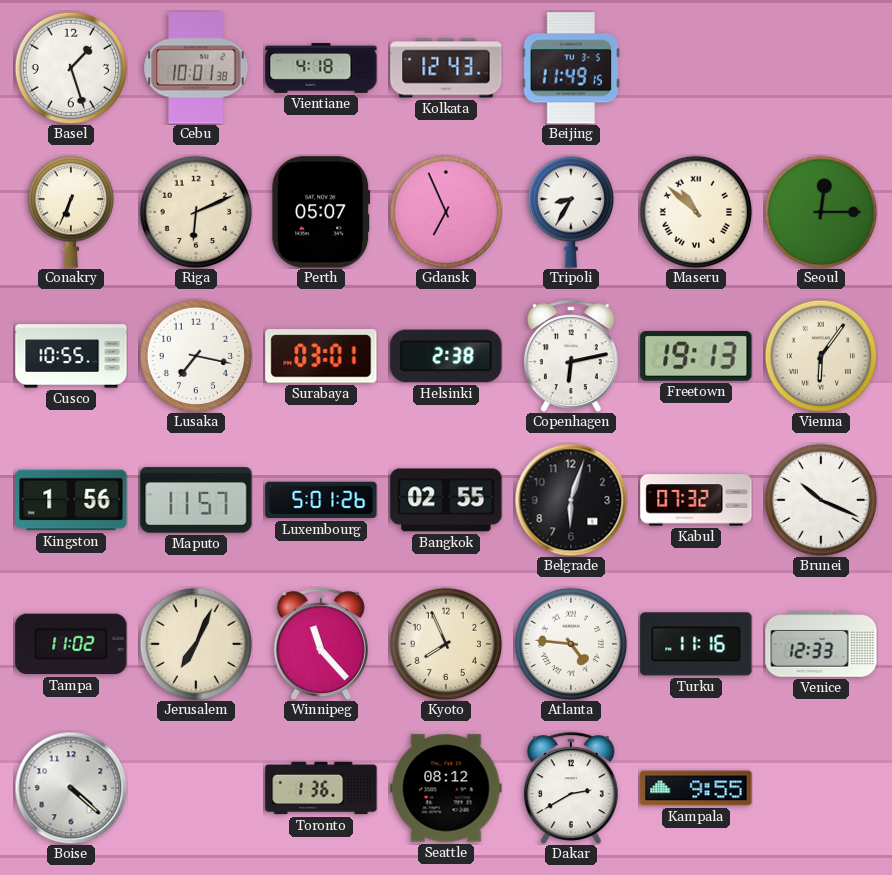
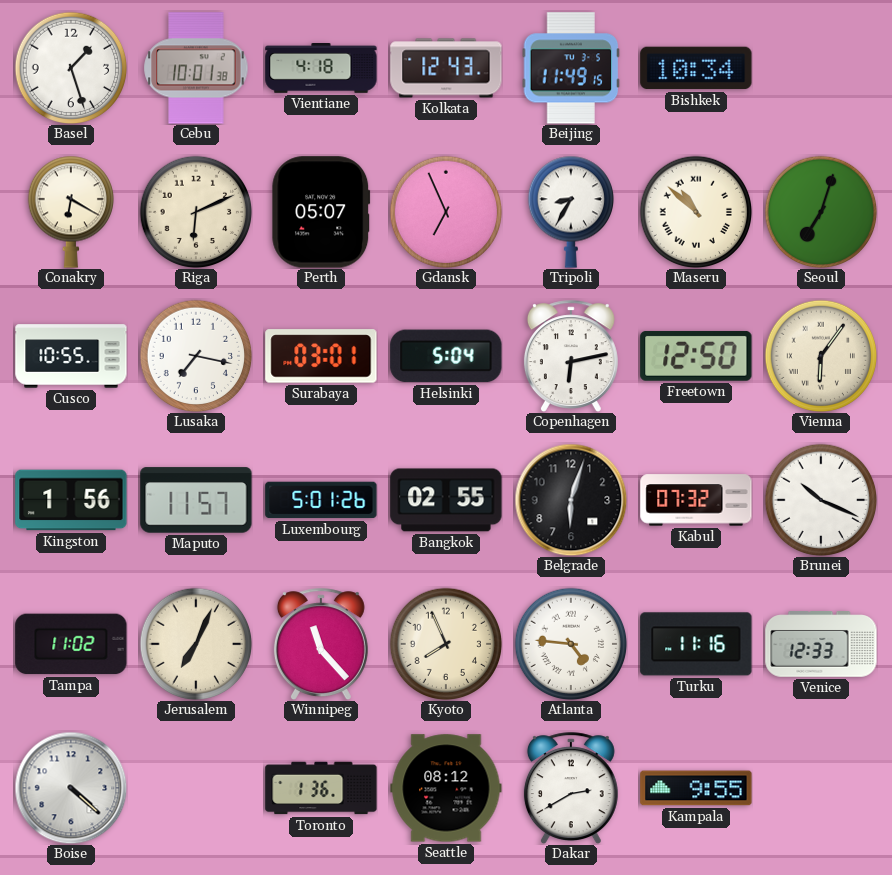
Bishkek: none -> 10:34 (696, 68)
Conakry: 6:34 -> 6:20 (70, 212)
Seoul: 12:15 -> 7:03 (821, 212)
Helsinki: 2:38 -> 5:04 (446, 356)
Freetown: 19:13 -> 12:50 (696, 356)
